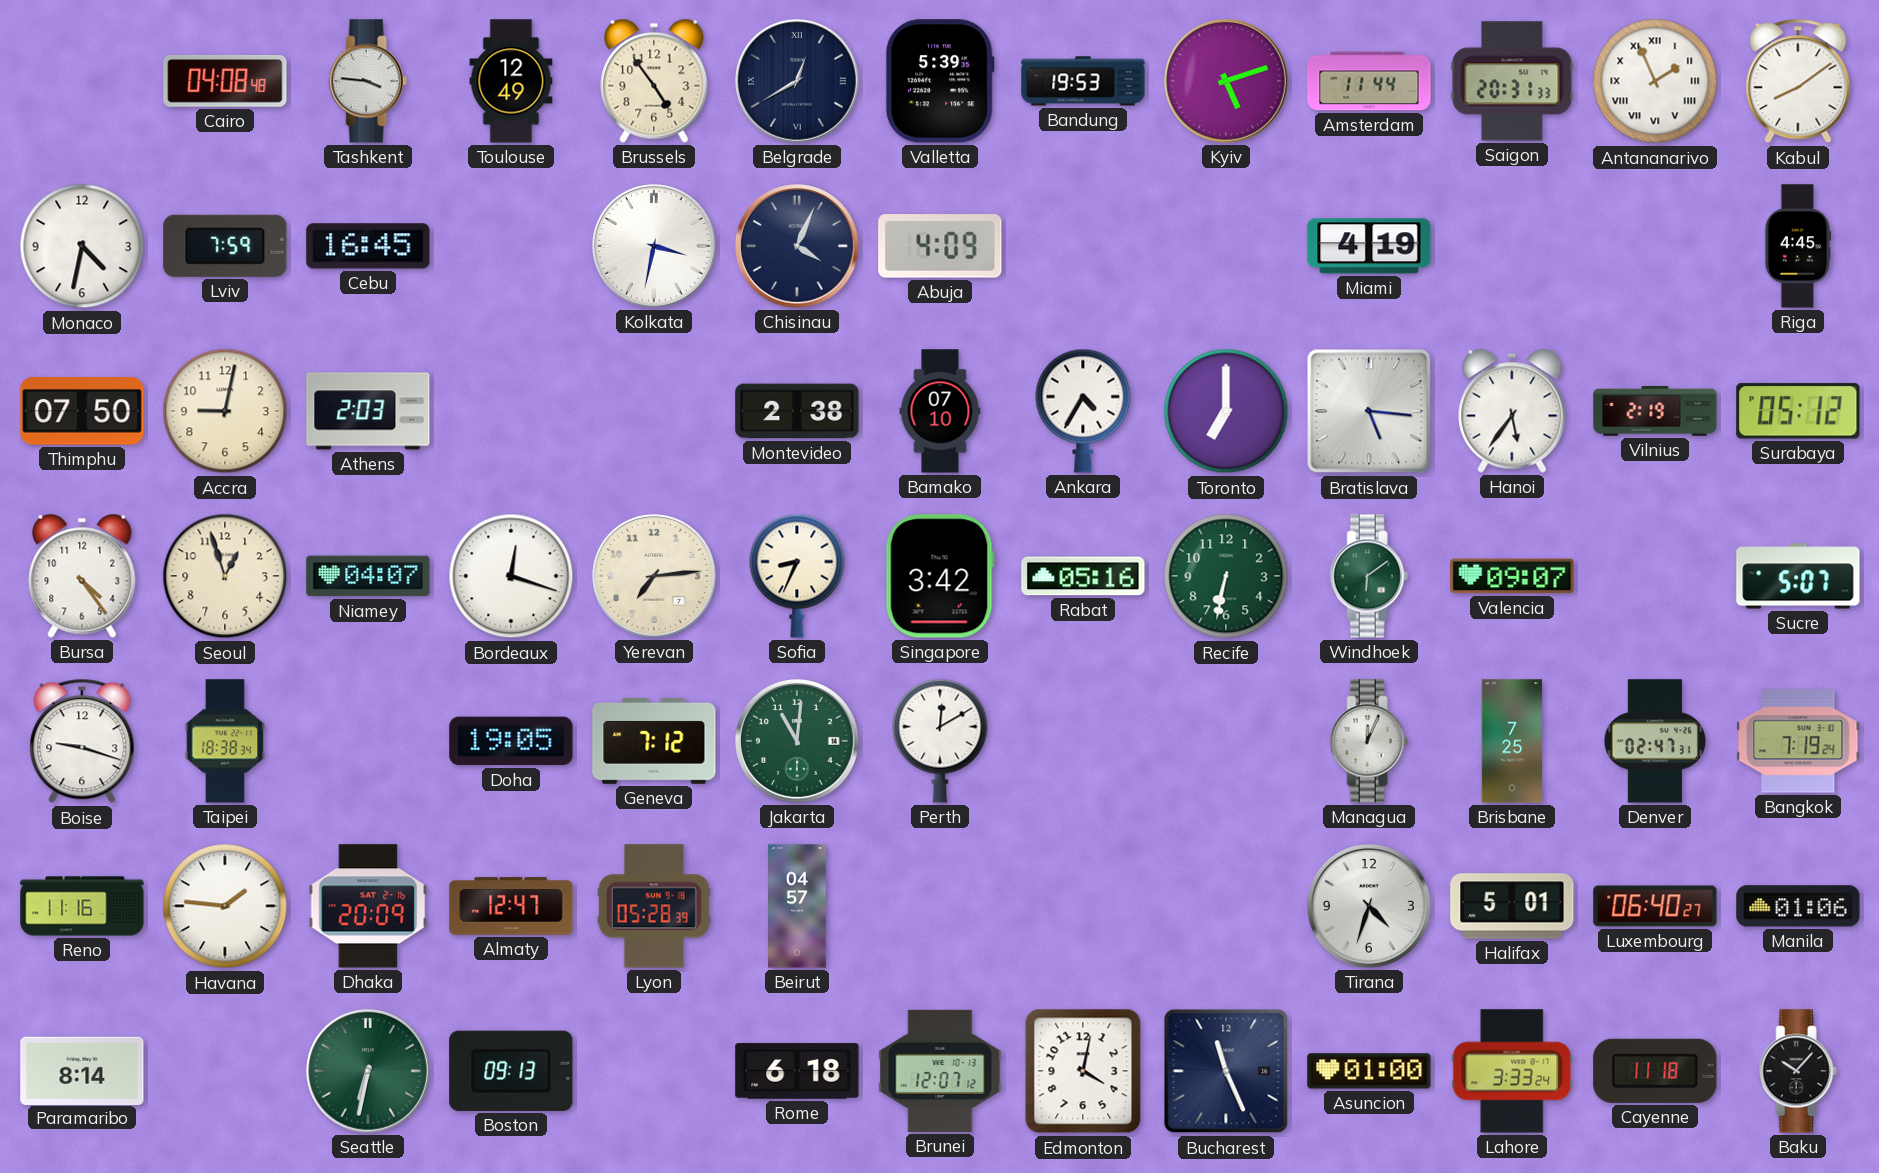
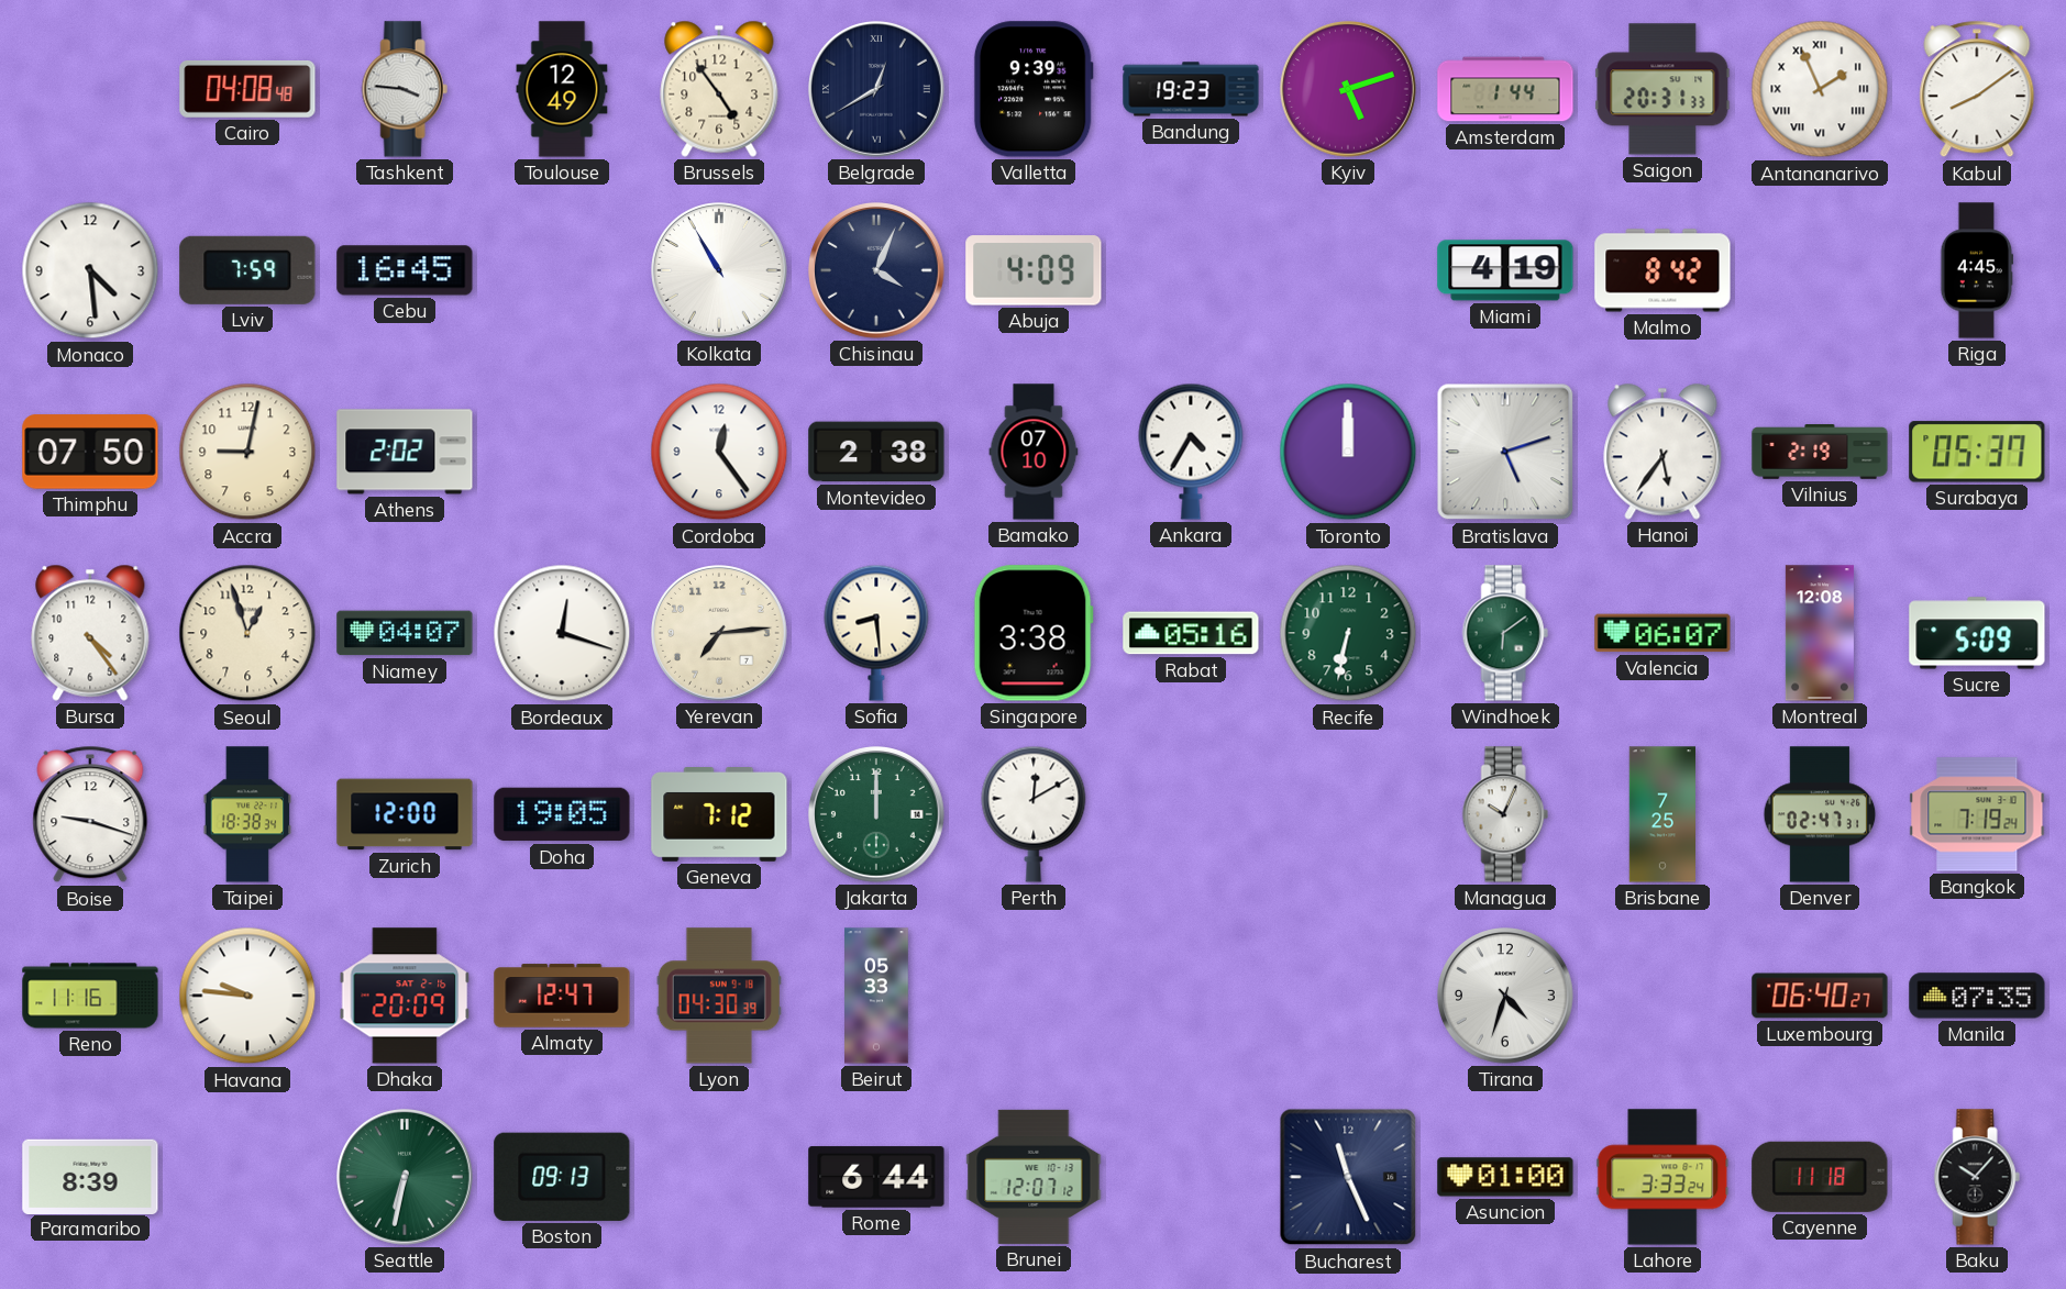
Valletta: 5:39 -> 9:39 (1034, 89)
Bandung: 19:53 -> 19:23 (1191, 89)
Amsterdam: 11:44 -> 1:44 (1505, 89)
Monaco: 4:32 -> 4:29 (90, 270)
Kolkata: 3:32 -> 10:55 (720, 271)
Malmo: none -> 8:42 (1662, 270)
Athens: 2:03 -> 2:02 (405, 452)
Cordoba: none -> 12:24 (719, 452)
Toronto: 7:00 -> 12:00 (1348, 452)
Bratislava: 5:16 -> 5:12 (1505, 452)
Surabaya: 05:12 -> 05:37 (1977, 452)
Sofia: 8:34 -> 8:29 (876, 633)
Singapore: 3:42 -> 3:38 (1034, 633)
Valencia: 09:07 -> 06:07 (1662, 633)
Montreal: none -> 12:08 (1820, 633)
Sucre: 5:07 -> 5:09 (1977, 633)
Zurich: none -> 12:00 (405, 814)
Jakarta: 11:01 -> 12:00 (877, 815)
Managua: 12:04 -> 10:04 (1505, 814)
Havana: 1:46 -> 9:46 (247, 996)
Lyon: 05:28 -> 04:30 (719, 996)
Beirut: 04:57 -> 05:33 (876, 996)
Halifax: 5:01 -> none (1512, 906)
Manila: 01:06 -> 07:35 (1977, 996)
Paramaribo: 8:14 -> 8:39 (90, 1176)
Rome: 6:18 -> 6:44 (876, 1177)
Edmonton: 4:02 -> none (1083, 1071)
